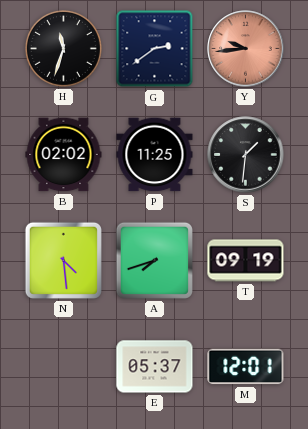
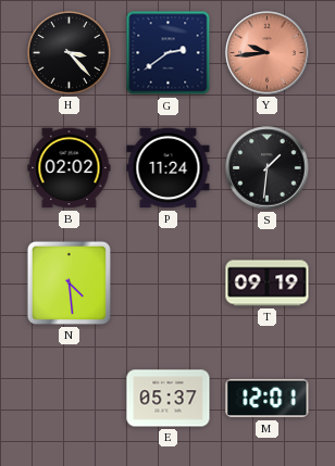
H: 11:33 -> 3:23 (69, 52)
P: 11:25 -> 11:24 (169, 168)
A: 7:42 -> none (154, 260)
